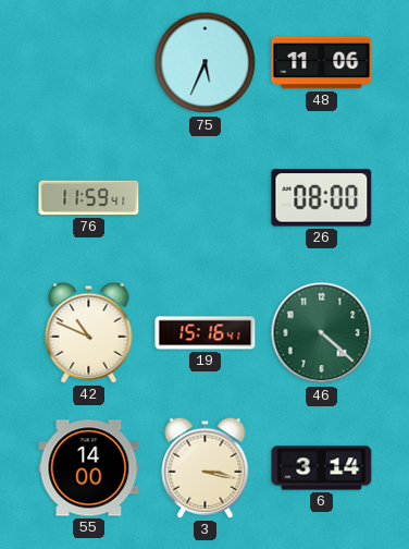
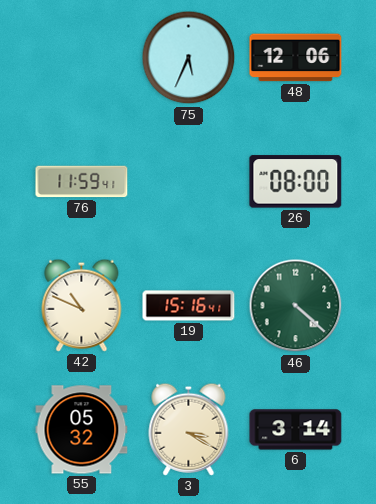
48: 11:06 -> 12:06 (296, 58)
55: 14:00 -> 05:32 (82, 430)
3: 3:17 -> 3:20 (189, 429)
